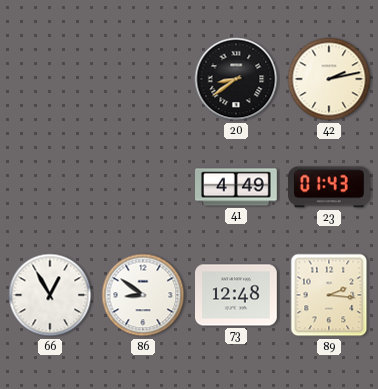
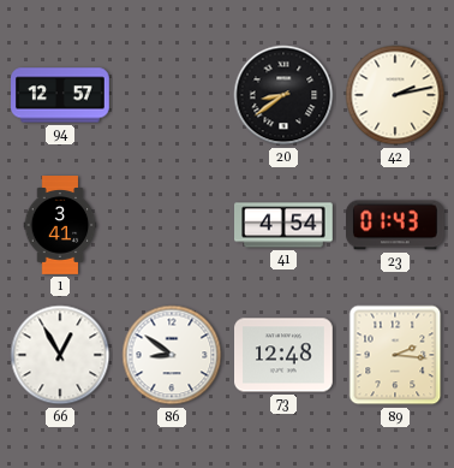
94: none -> 12:57 (61, 95)
1: none -> 3:41 (60, 225)
41: 4:49 -> 4:54 (285, 225)
